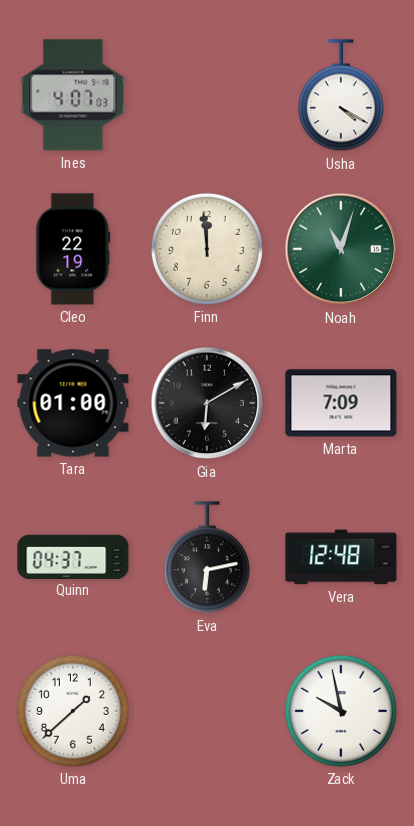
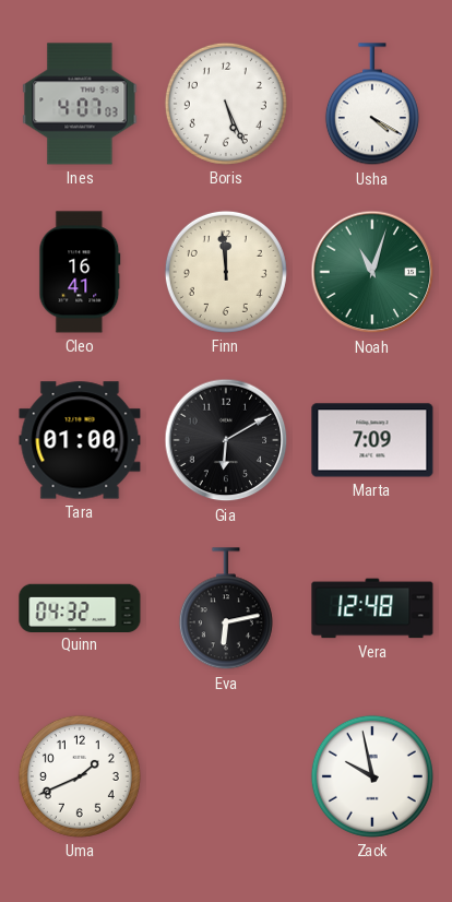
Boris: none -> 5:26 (226, 104)
Cleo: 22:19 -> 16:41 (80, 272)
Quinn: 04:37 -> 04:32 (80, 607)
Uma: 1:38 -> 1:41 (80, 776)
